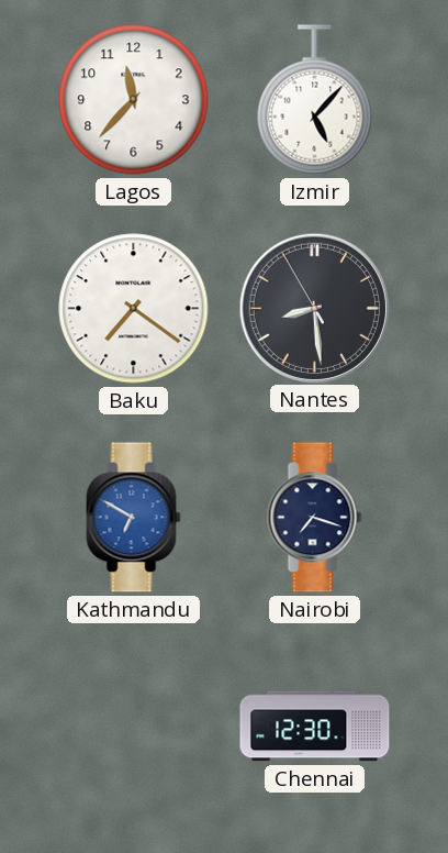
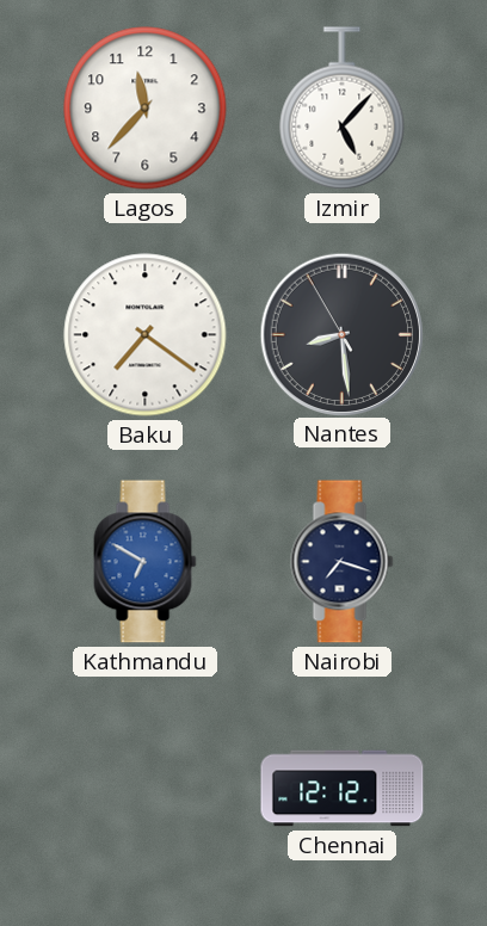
Chennai: 12:30 -> 12:12 (343, 789)
